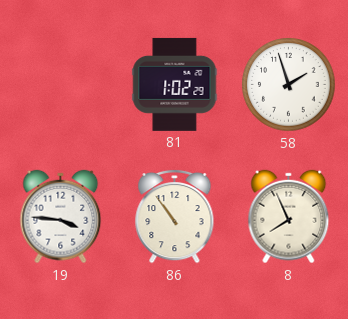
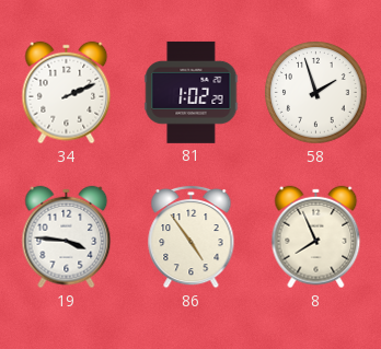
34: none -> 2:11 (67, 93)
86: 10:54 -> 4:54 (192, 236)
